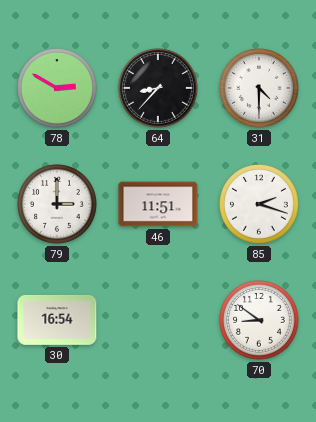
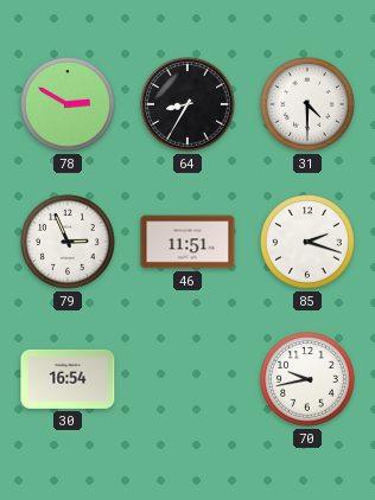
64: 8:37 -> 8:35 (189, 105)
79: 3:00 -> 2:56 (69, 243)
70: 8:51 -> 9:43 (309, 380)
